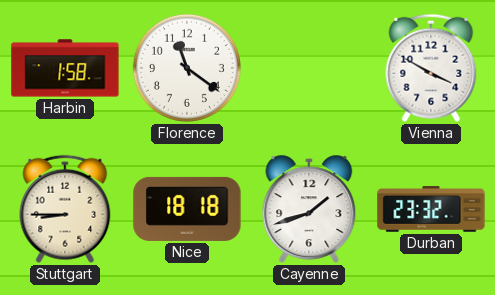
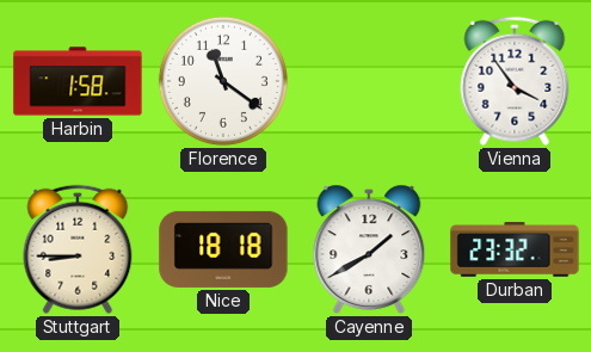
Vienna: 3:50 -> 3:54 (515, 81)
Cayenne: 1:42 -> 1:40 (369, 249)
